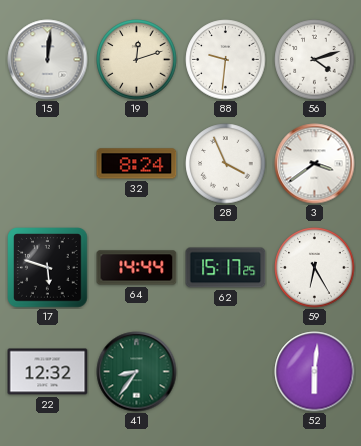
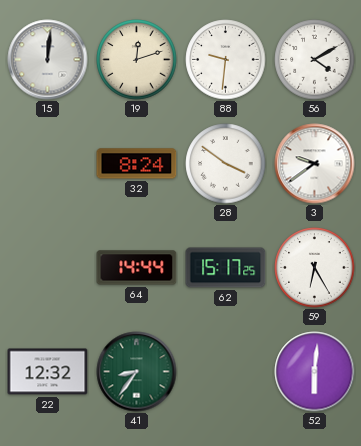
56: 4:12 -> 4:10 (315, 60)
28: 3:56 -> 3:51 (226, 164)
3: 3:39 -> 9:39 (315, 164)
17: 5:48 -> none (48, 268)
